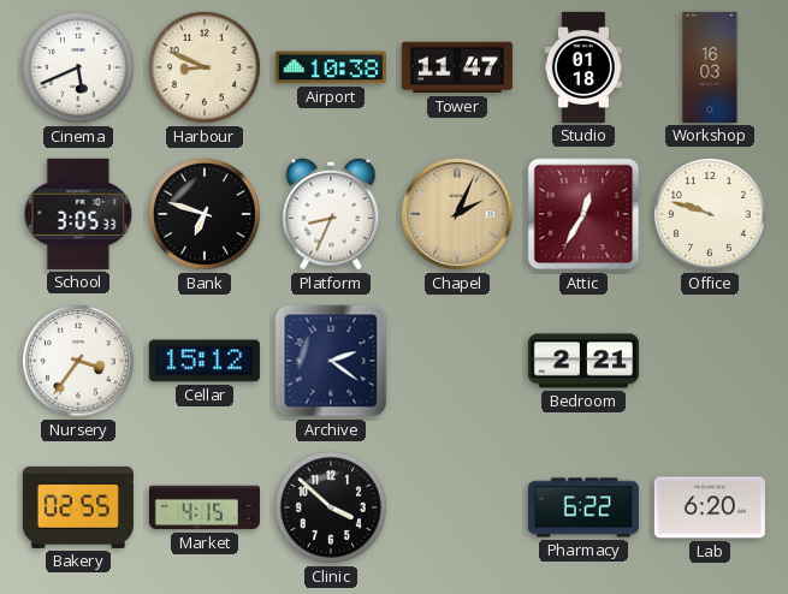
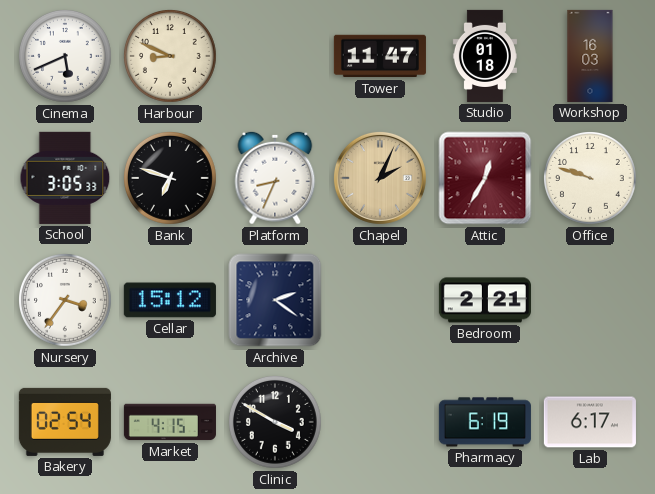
Airport: 10:38 -> none (331, 67)
Bakery: 02:55 -> 02:54 (65, 422)
Clinic: 3:52 -> 3:50 (276, 423)
Pharmacy: 6:22 -> 6:19 (485, 422)
Lab: 6:20 -> 6:17 (590, 422)
